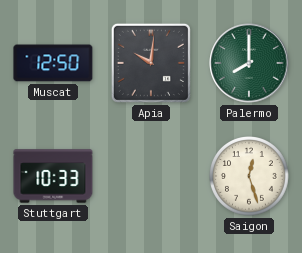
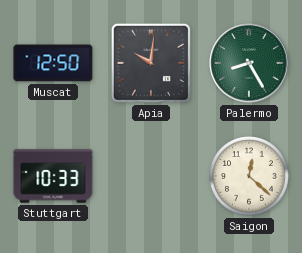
Palermo: 8:00 -> 8:25 (249, 63)
Saigon: 12:27 -> 12:22 (250, 177)
